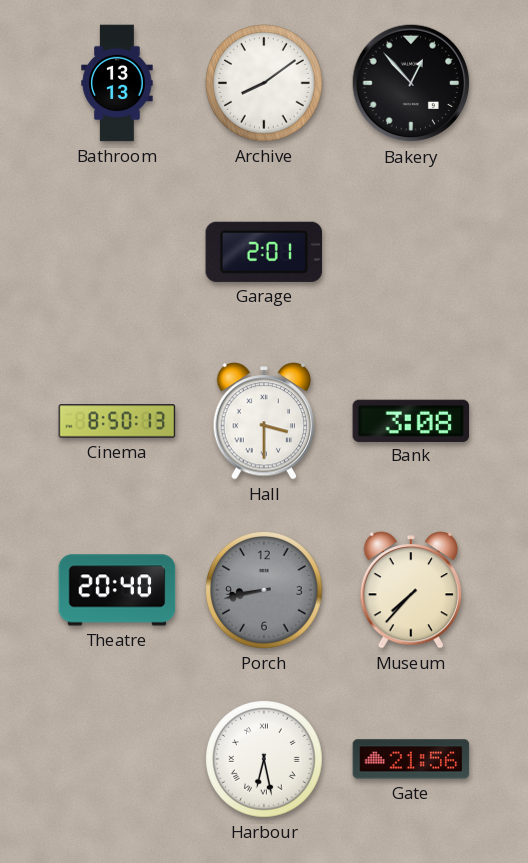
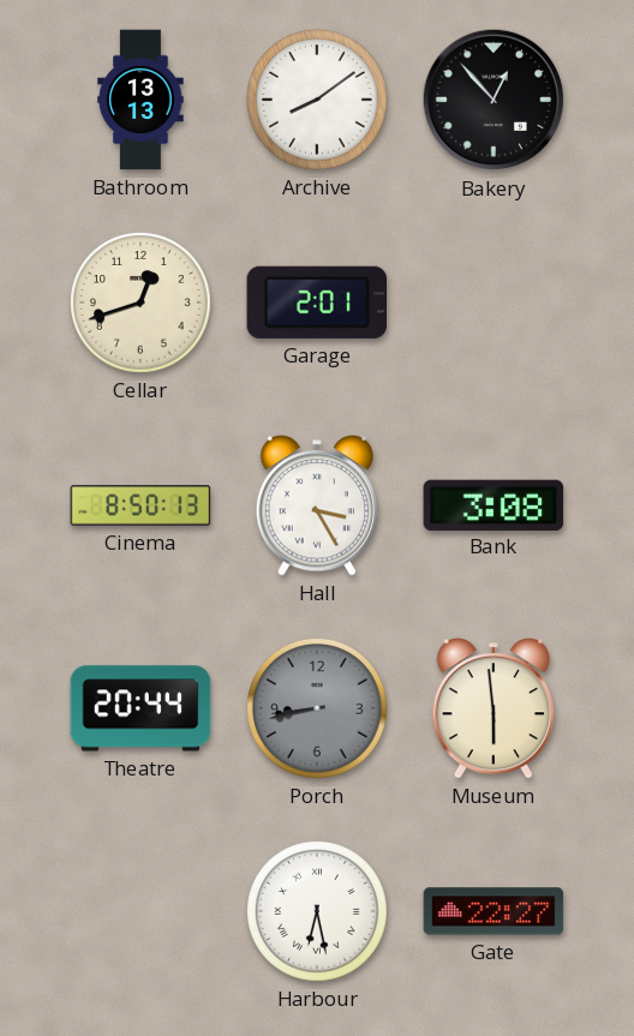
Cellar: none -> 12:42 (140, 303)
Hall: 3:30 -> 3:25 (317, 505)
Theatre: 20:40 -> 20:44 (140, 708)
Museum: 7:37 -> 5:59 (494, 708)
Gate: 21:56 -> 22:27 (494, 911)
